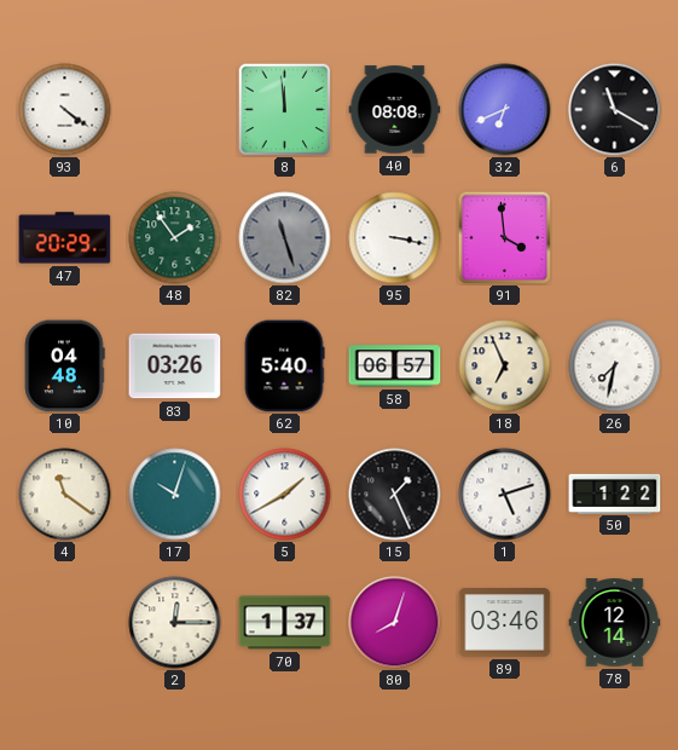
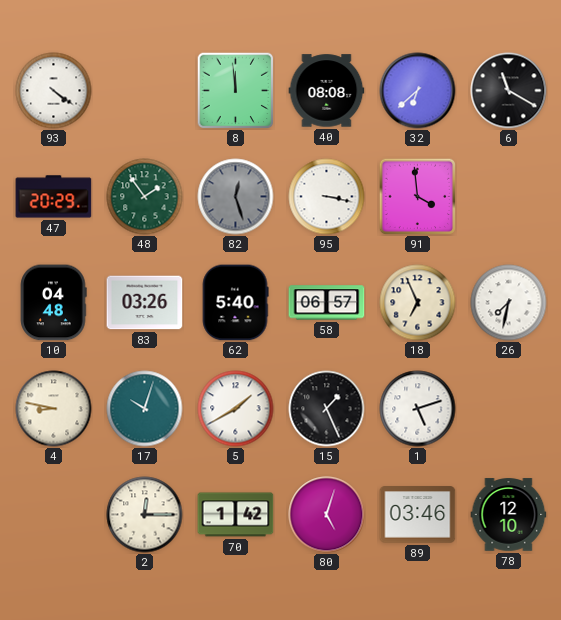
32: 6:41 -> 6:38 (418, 91)
82: 11:27 -> 12:27 (236, 197)
4: 11:21 -> 8:47 (54, 409)
50: 1:22 -> none (615, 494)
70: 1:37 -> 1:42 (236, 515)
80: 8:03 -> 5:03 (327, 515)
78: 12:14 -> 12:10 (509, 515)
